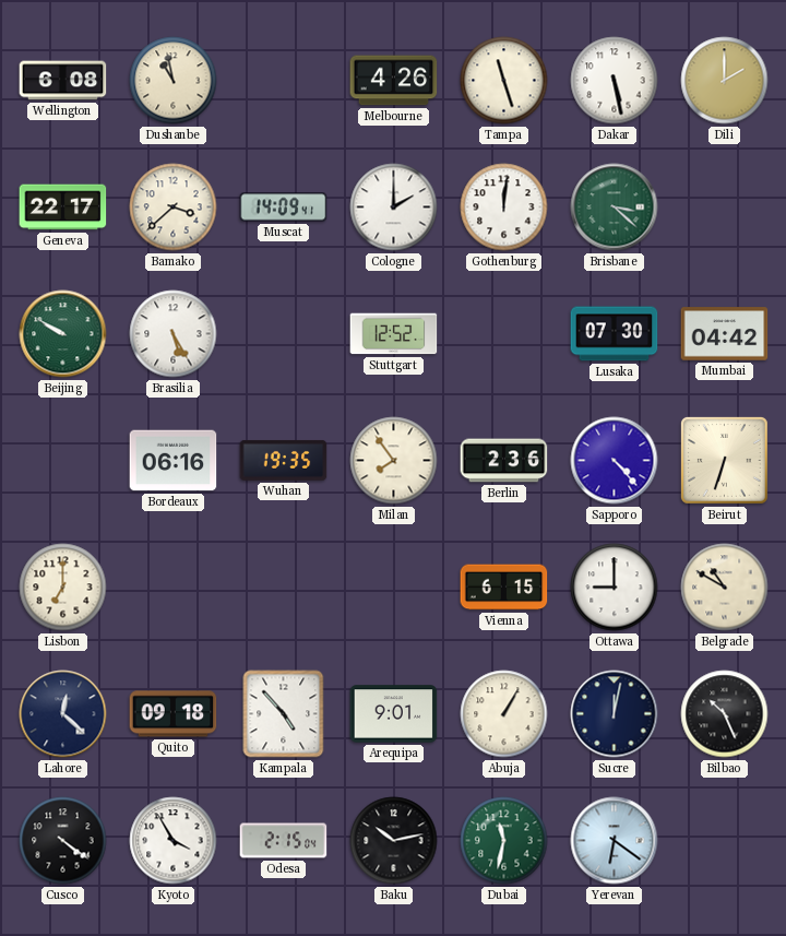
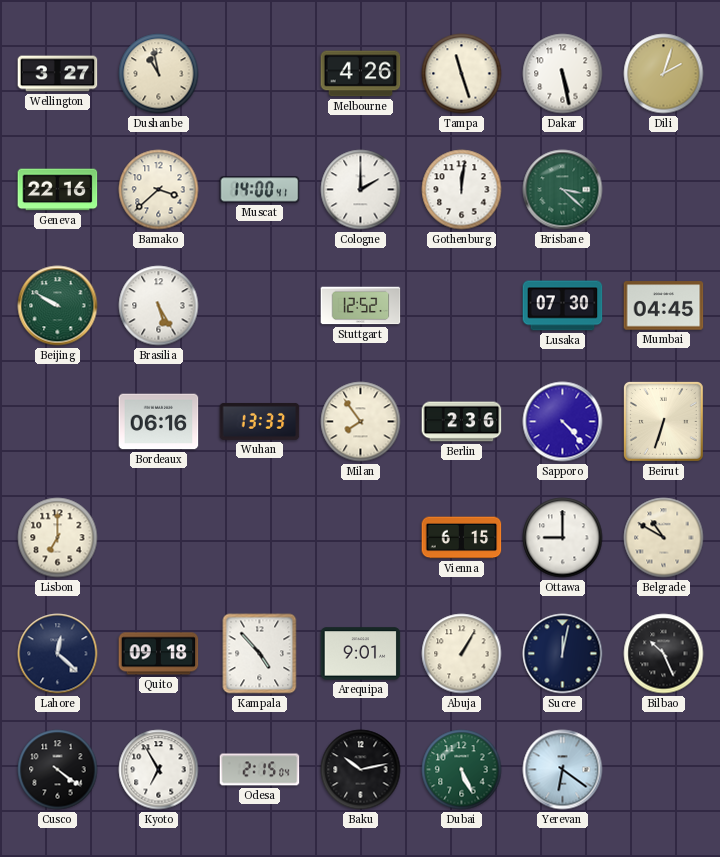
Wellington: 6:08 -> 3:27 (58, 74)
Dili: 2:00 -> 2:03 (664, 74)
Geneva: 22:17 -> 22:16 (58, 190)
Muscat: 14:09 -> 14:00 (260, 190)
Mumbai: 04:42 -> 04:45 (664, 306)
Wuhan: 19:35 -> 13:33 (260, 421)
Kyoto: 3:55 -> 6:55 (159, 770)
Dubai: 11:32 -> 5:26 (462, 770)
